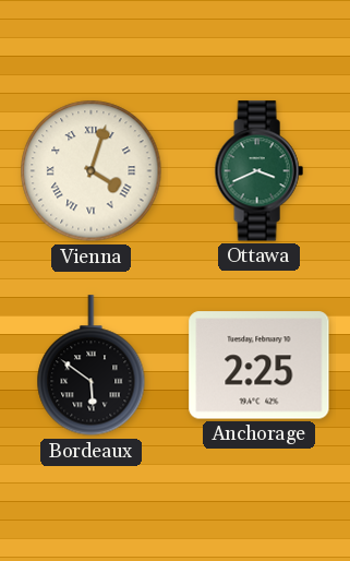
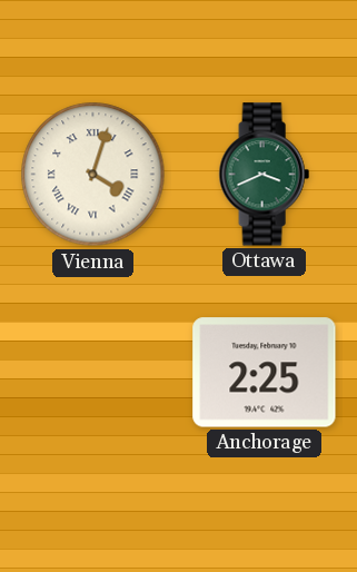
Bordeaux: 5:51 -> none (92, 366)
